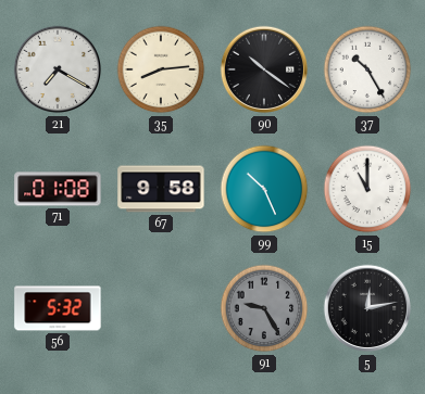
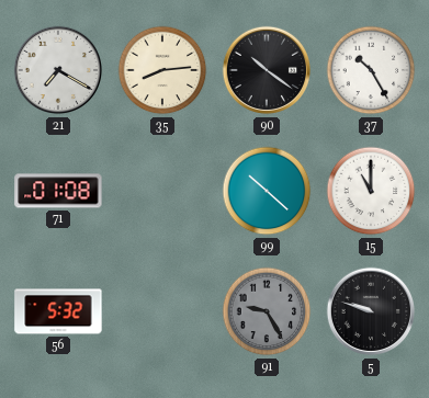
67: 9:58 -> none (161, 189)
99: 10:26 -> 10:22 (267, 191)
5: 12:13 -> 9:48 (371, 311)
